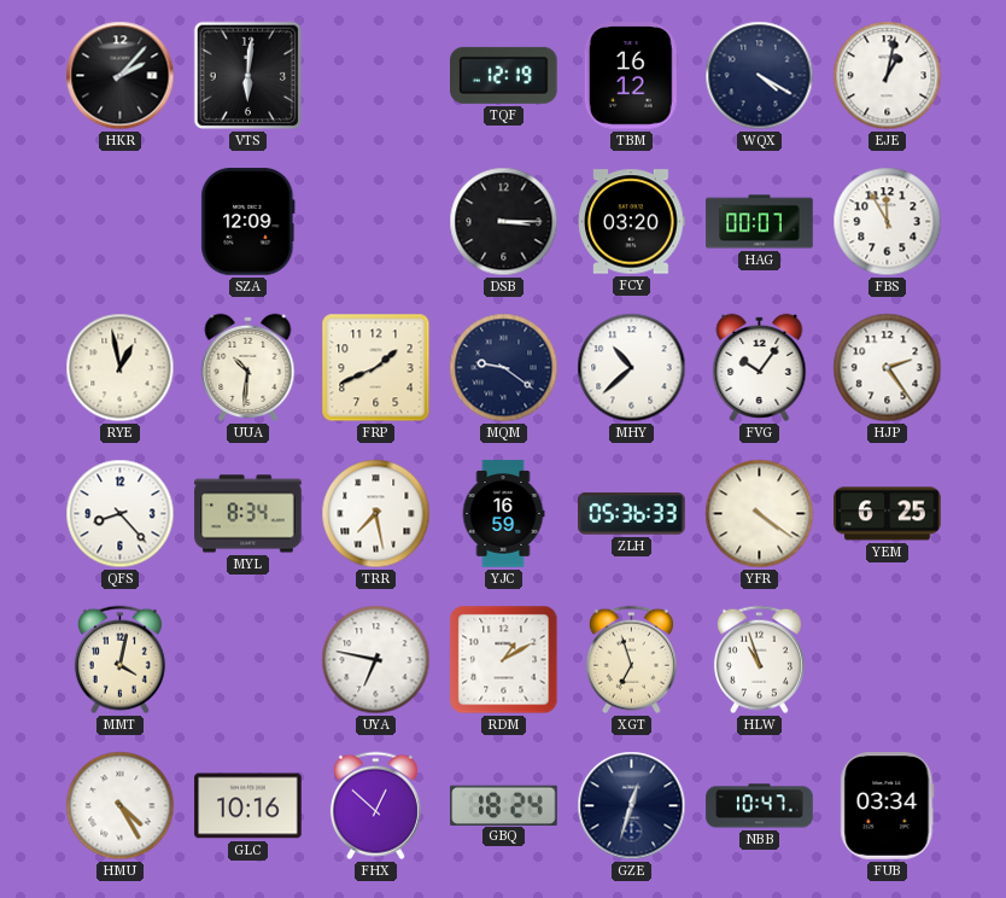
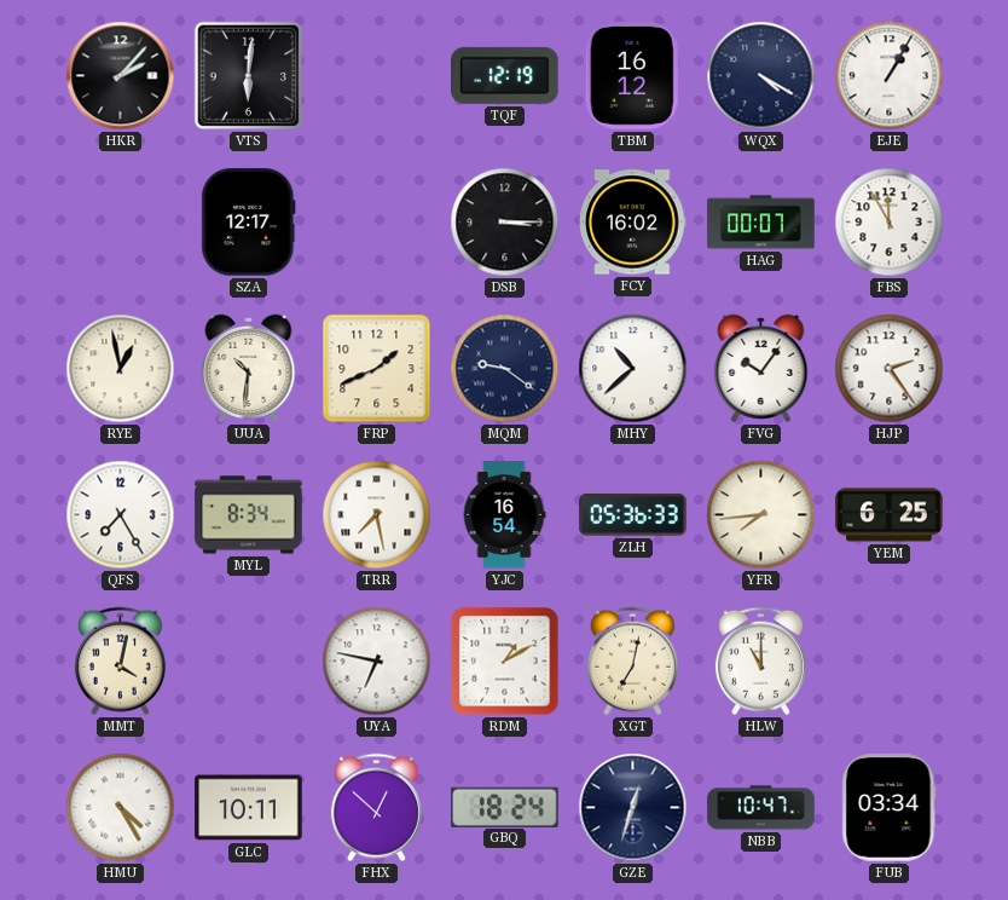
EJE: 1:02 -> 1:05 (890, 76)
SZA: 12:09 -> 12:17 (249, 223)
FCY: 03:20 -> 16:02 (633, 223)
QFS: 8:23 -> 7:25 (121, 515)
YJC: 16:59 -> 16:54 (504, 515)
YFR: 4:21 -> 7:44 (761, 515)
XGT: 6:57 -> 7:02 (632, 662)
HLW: 10:57 -> 11:00 (760, 662)
GLC: 10:16 -> 10:11 (249, 808)
